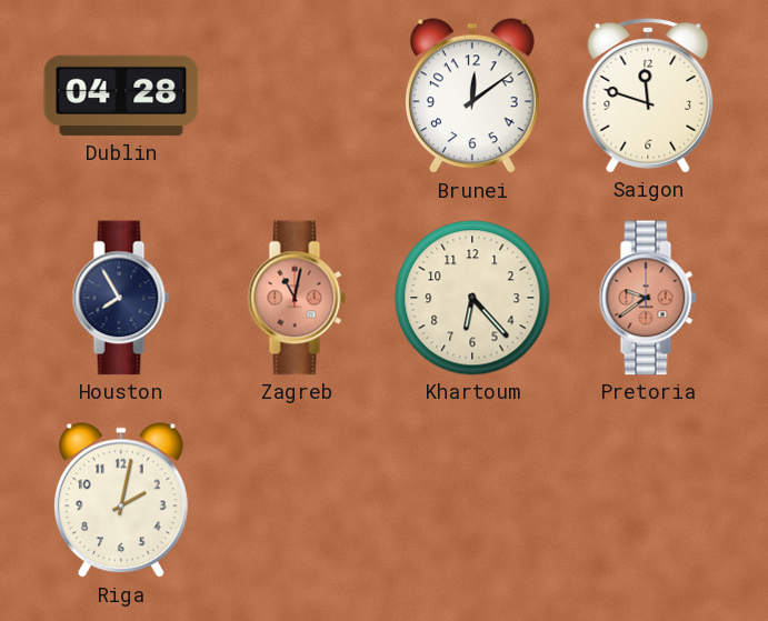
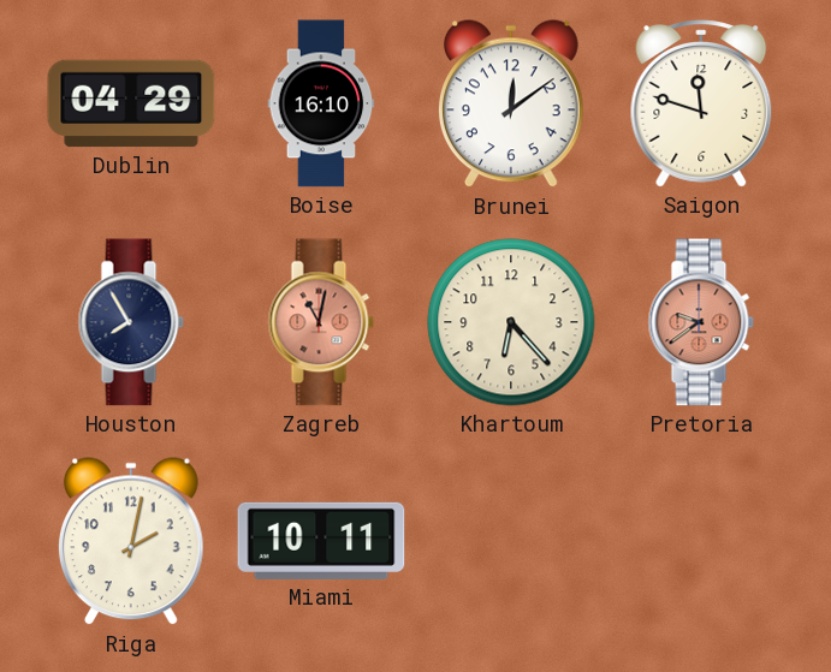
Dublin: 04:28 -> 04:29 (131, 103)
Boise: none -> 16:10 (321, 103)
Miami: none -> 10:11 (321, 541)
